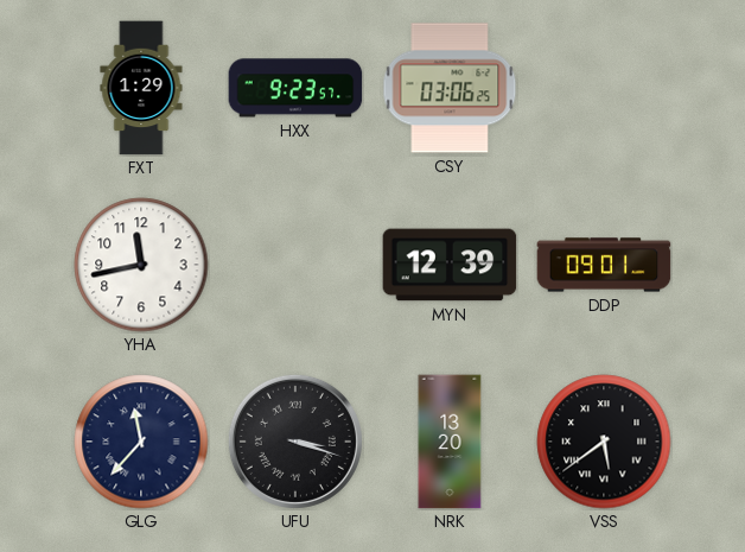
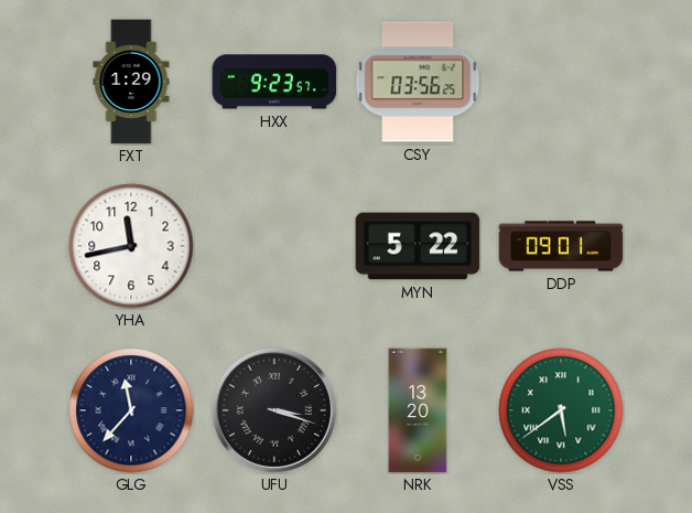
CSY: 03:06 -> 03:56 (418, 82)
MYN: 12:39 -> 5:22 (418, 246)
VSS dial: black -> green (561, 410)
